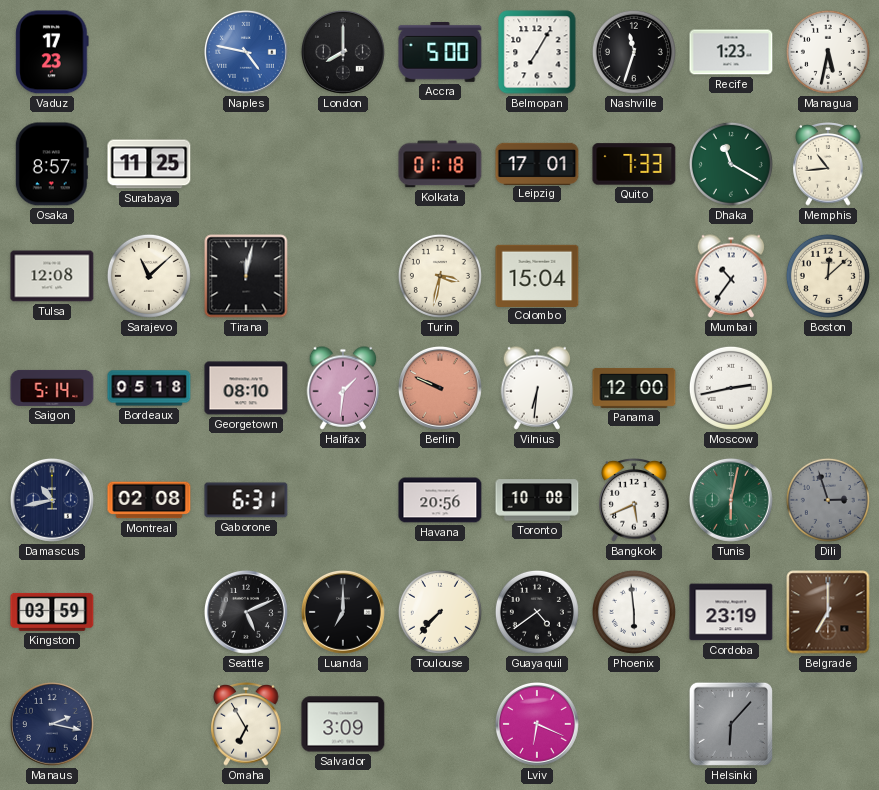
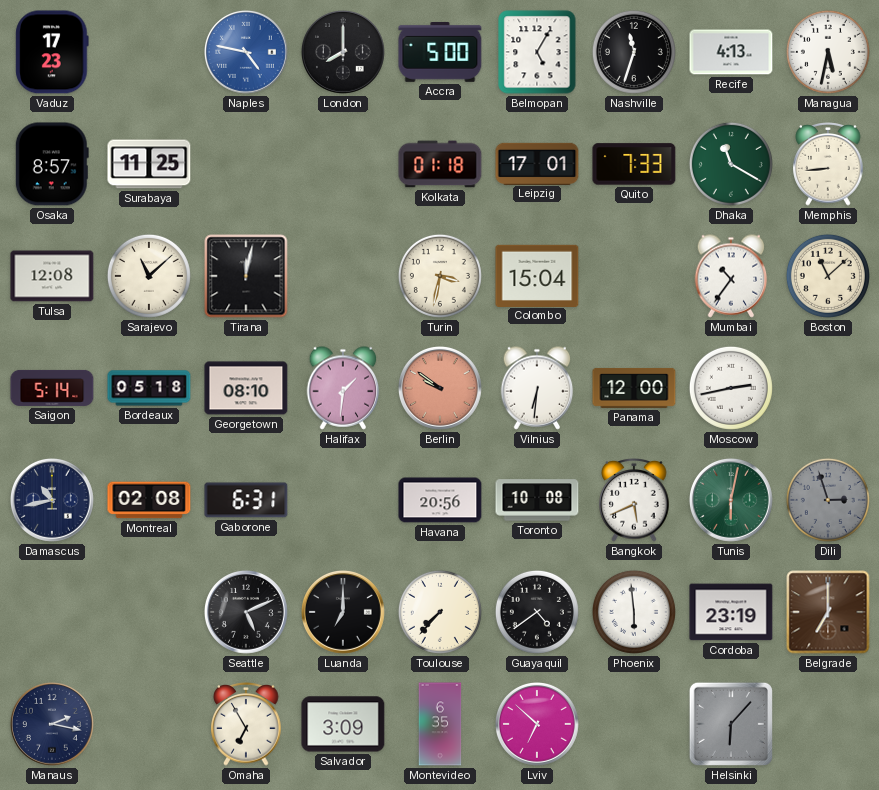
Belmopan: 7:05 -> 5:05 (537, 52)
Recife: 1:23 -> 4:13 (731, 52)
Memphis: 10:44 -> 8:44 (828, 164)
Boston: 12:08 -> 11:08 (828, 276)
Berlin: 9:49 -> 9:51 (440, 388)
Kingston: 03:59 -> none (52, 612)
Montevideo: none -> 6:35 (440, 724)
Lviv: 6:19 -> 6:52 (537, 724)
